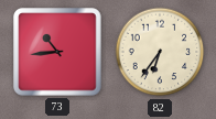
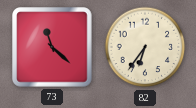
73: 10:44 -> 11:22 (52, 47)
